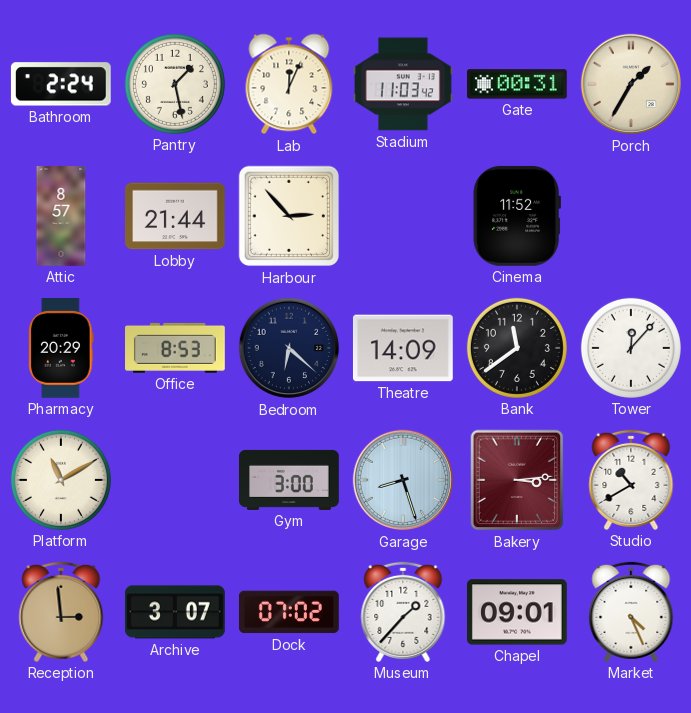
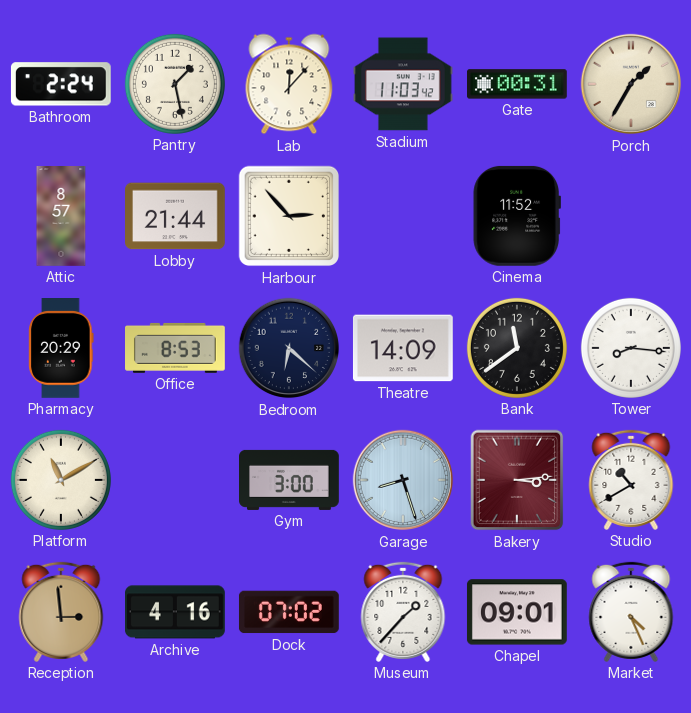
Lab: 12:04 -> 12:07 (289, 84)
Tower: 12:07 -> 8:16 (631, 348)
Archive: 3:07 -> 4:16 (176, 612)
